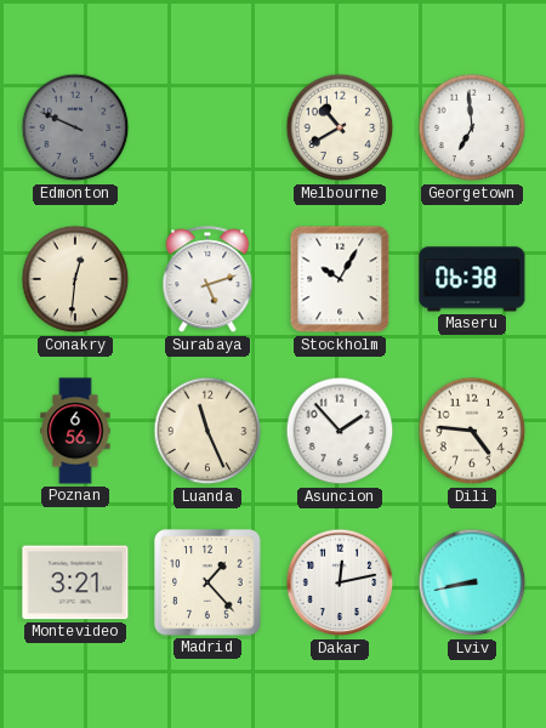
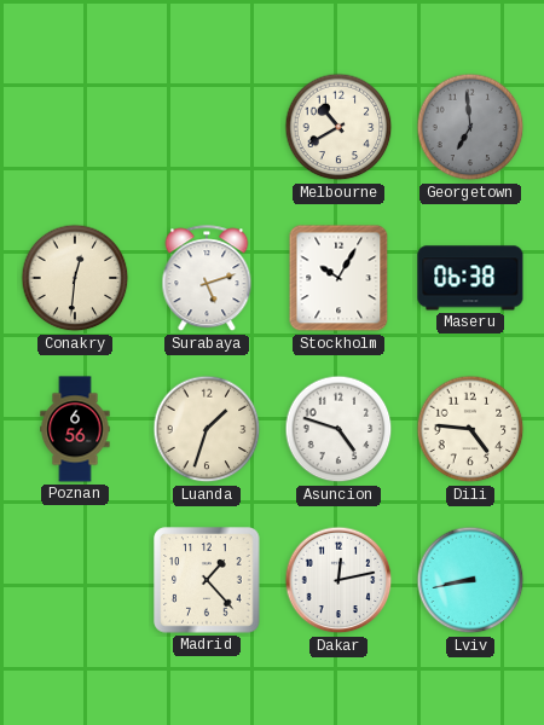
Edmonton: 9:49 -> none (75, 127)
Georgetown dial: white -> grey (470, 127)
Luanda: 11:26 -> 1:33 (207, 429)
Asuncion: 1:53 -> 4:48 (338, 429)
Montevideo: 3:21 -> none (75, 582)
